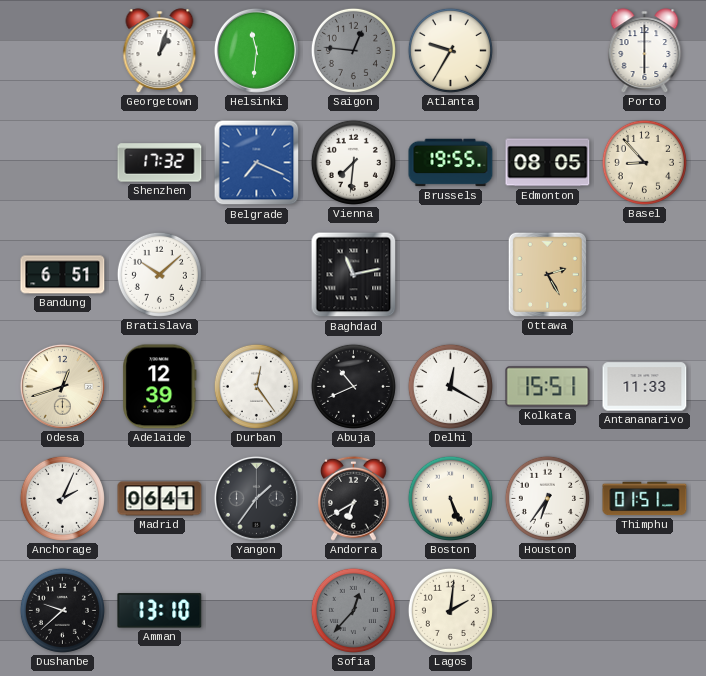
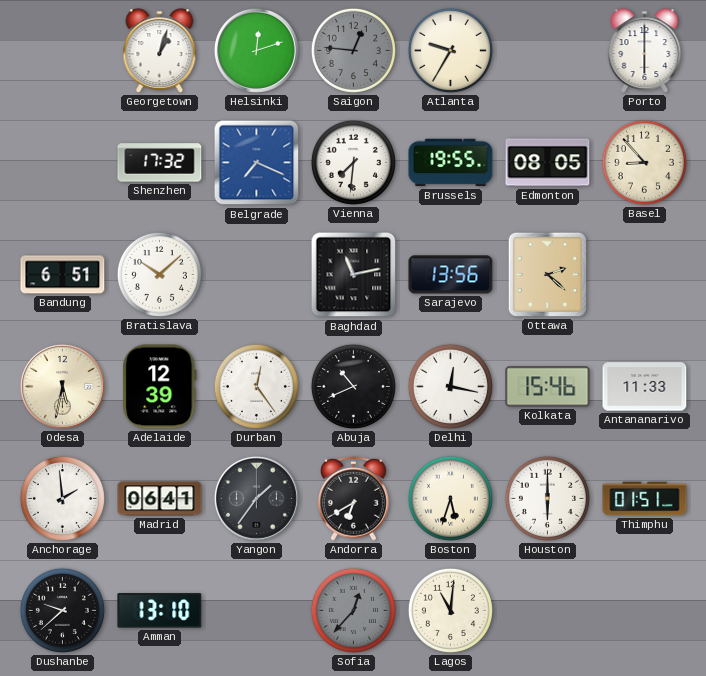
Helsinki: 11:31 -> 12:12 (256, 50)
Sarajevo: none -> 13:56 (451, 275)
Ottawa: 2:25 -> 2:22 (547, 274)
Odesa: 12:42 -> 5:32 (62, 386)
Delhi: 12:20 -> 12:17 (450, 386)
Kolkata: 15:51 -> 15:46 (548, 387)
Anchorage: 2:04 -> 1:59 (62, 498)
Boston: 5:26 -> 5:33 (450, 498)
Houston: 6:36 -> 6:00 (547, 498)
Lagos: 2:01 -> 11:01 (450, 610)
